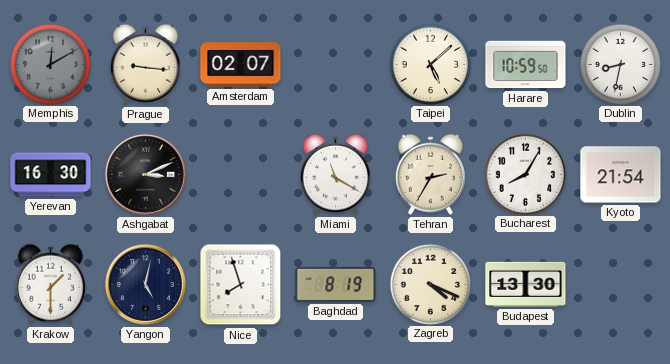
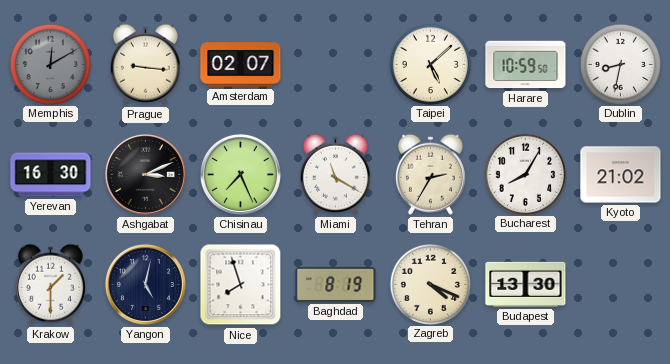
Chisinau: none -> 7:26 (240, 174)
Kyoto: 21:54 -> 21:02 (621, 175)
